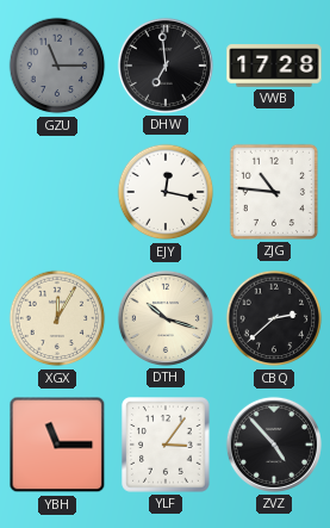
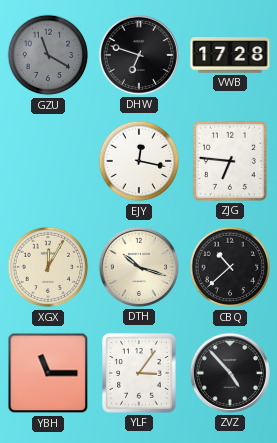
GZU: 11:15 -> 11:20 (48, 55)
DHW: 6:59 -> 6:48 (139, 55)
ZJG: 10:46 -> 6:46 (230, 161)
CBQ: 2:38 -> 10:38 (230, 267)
